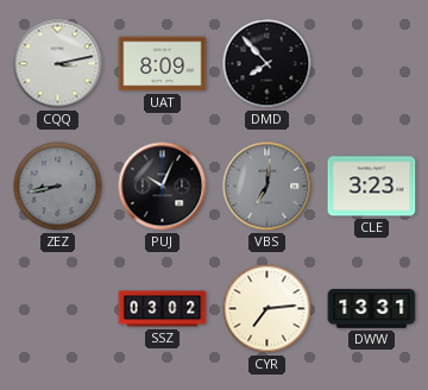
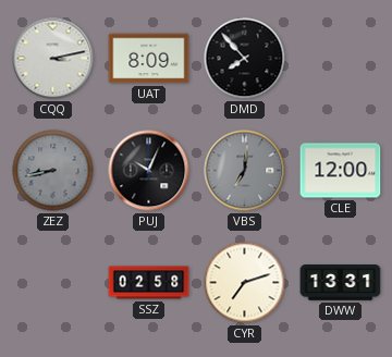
CLE: 3:23 -> 12:00 (341, 171)
SSZ: 03:02 -> 02:58 (149, 283)
CYR: 7:14 -> 7:12 (245, 283)
